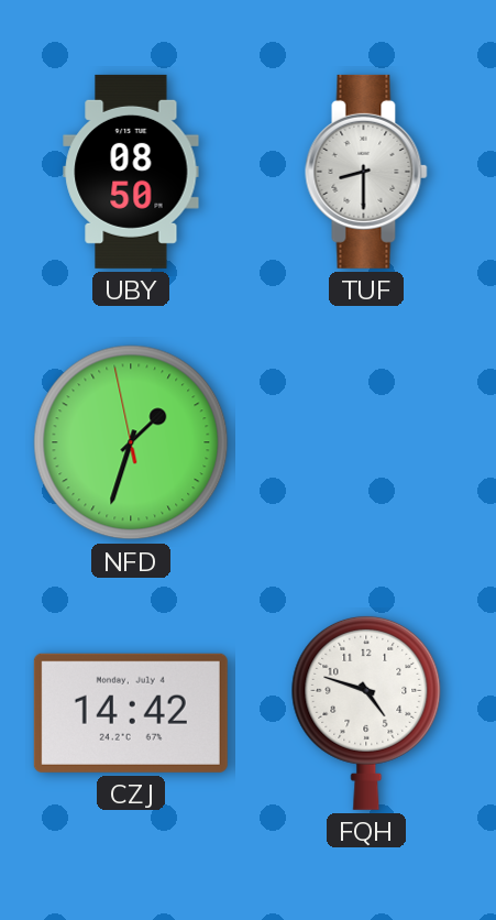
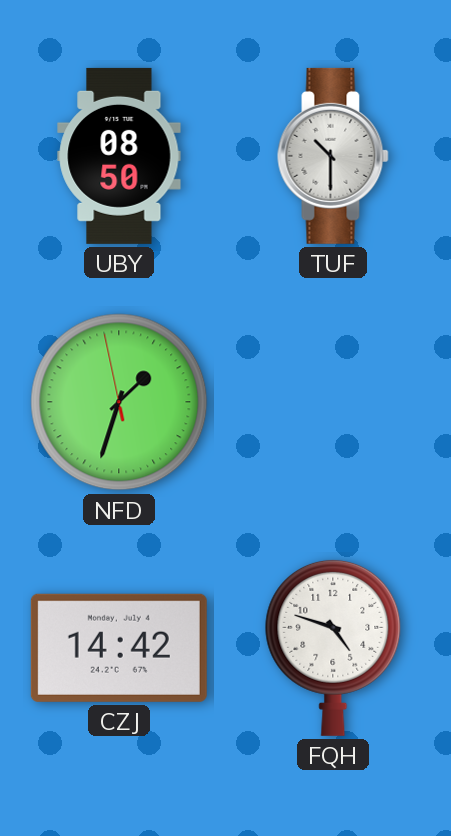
TUF: 8:30 -> 10:30 (333, 156)
